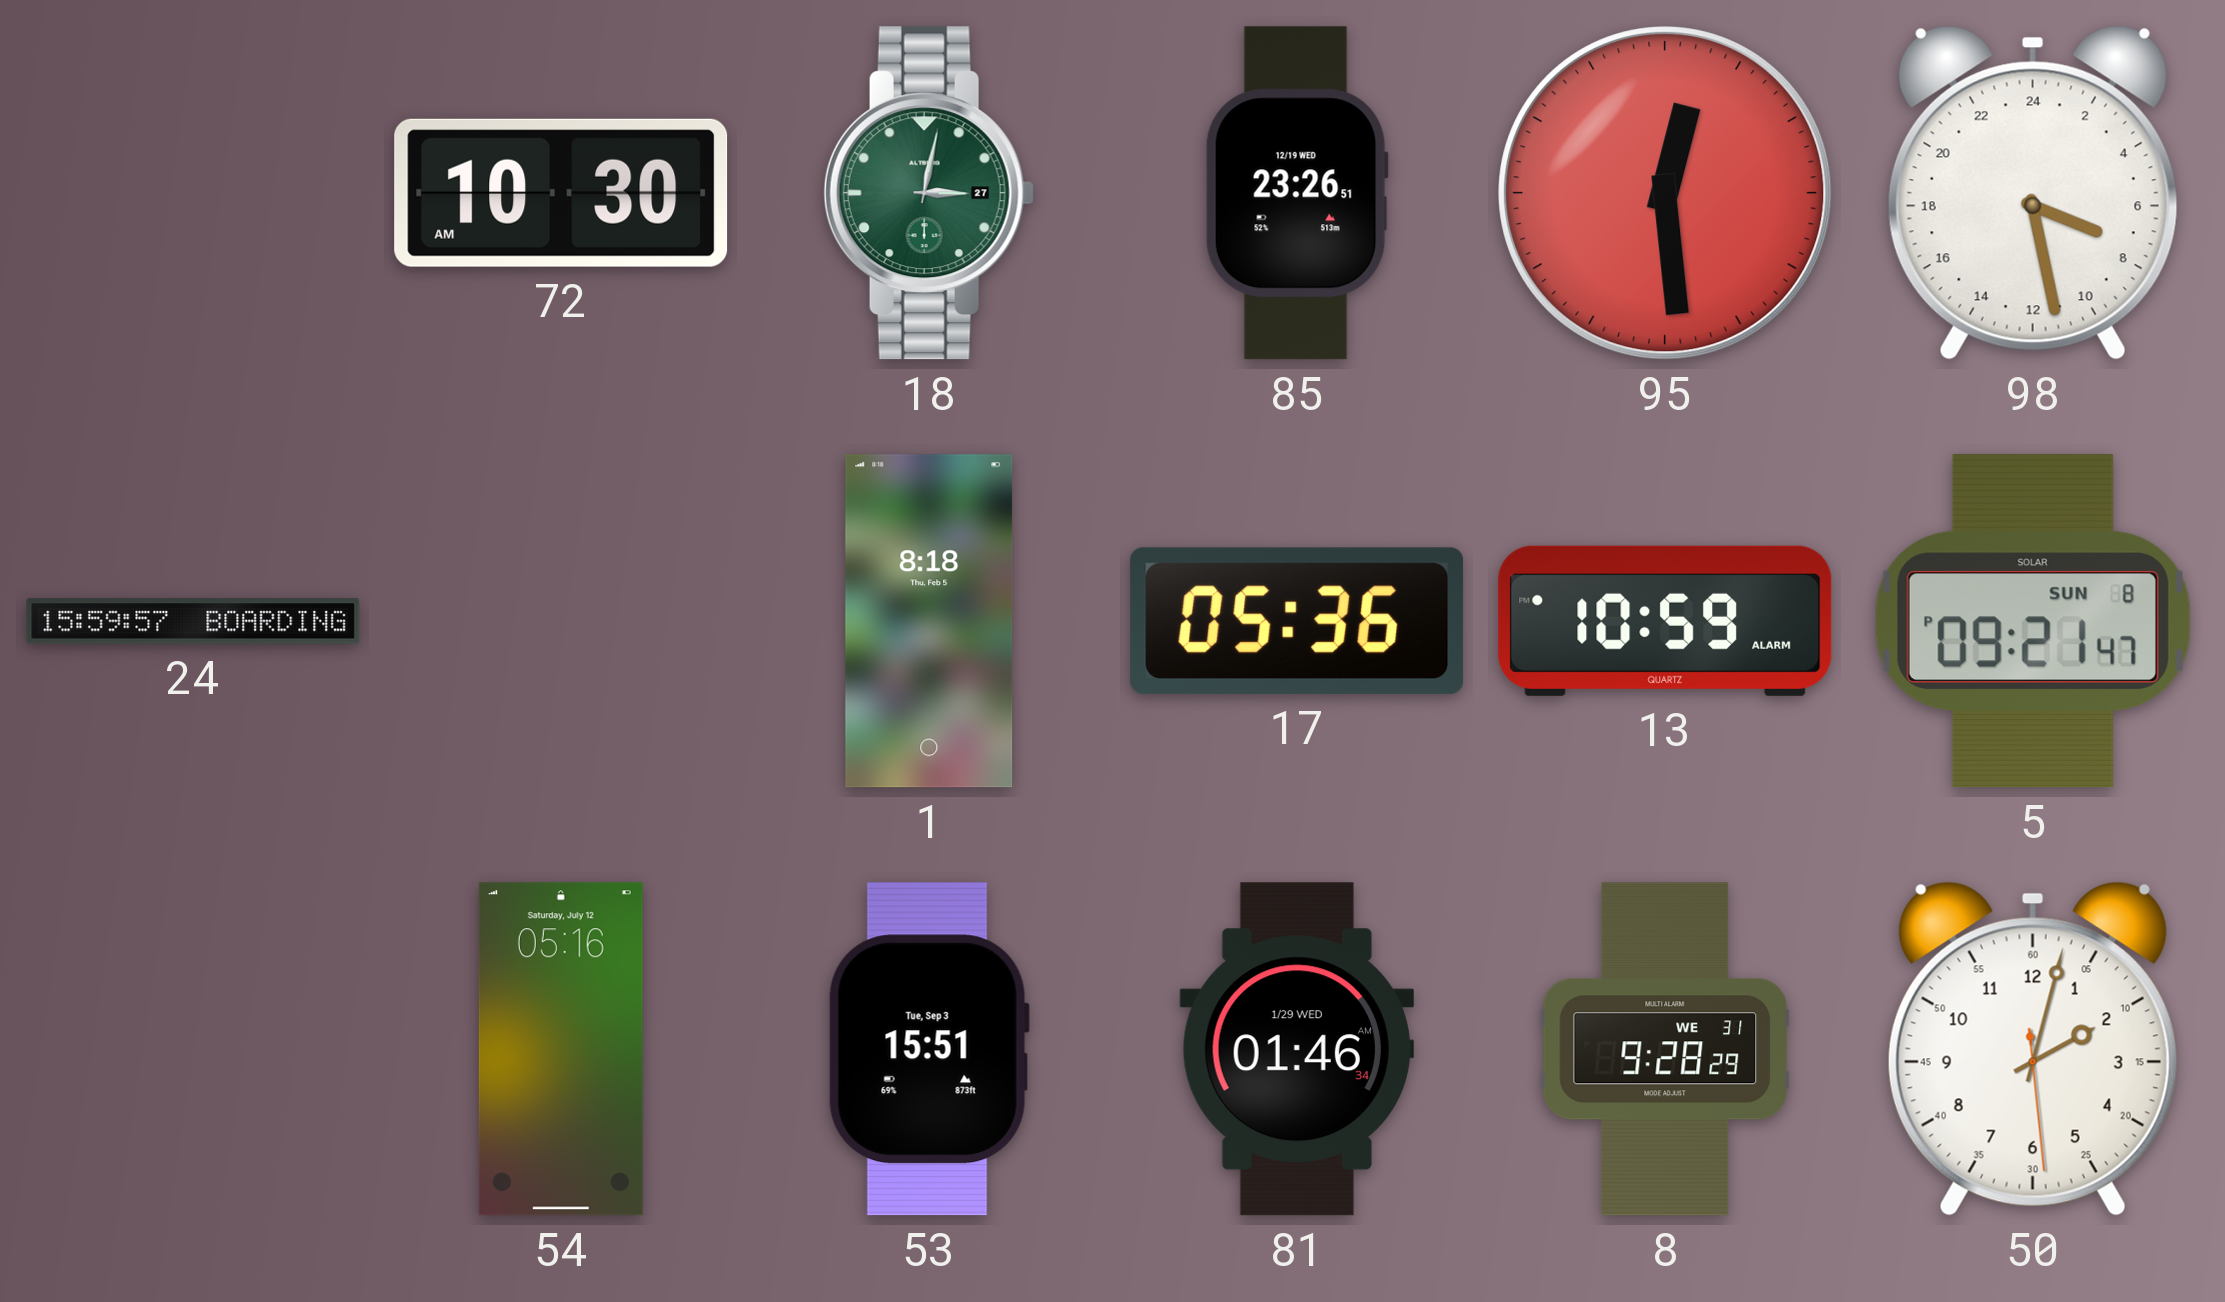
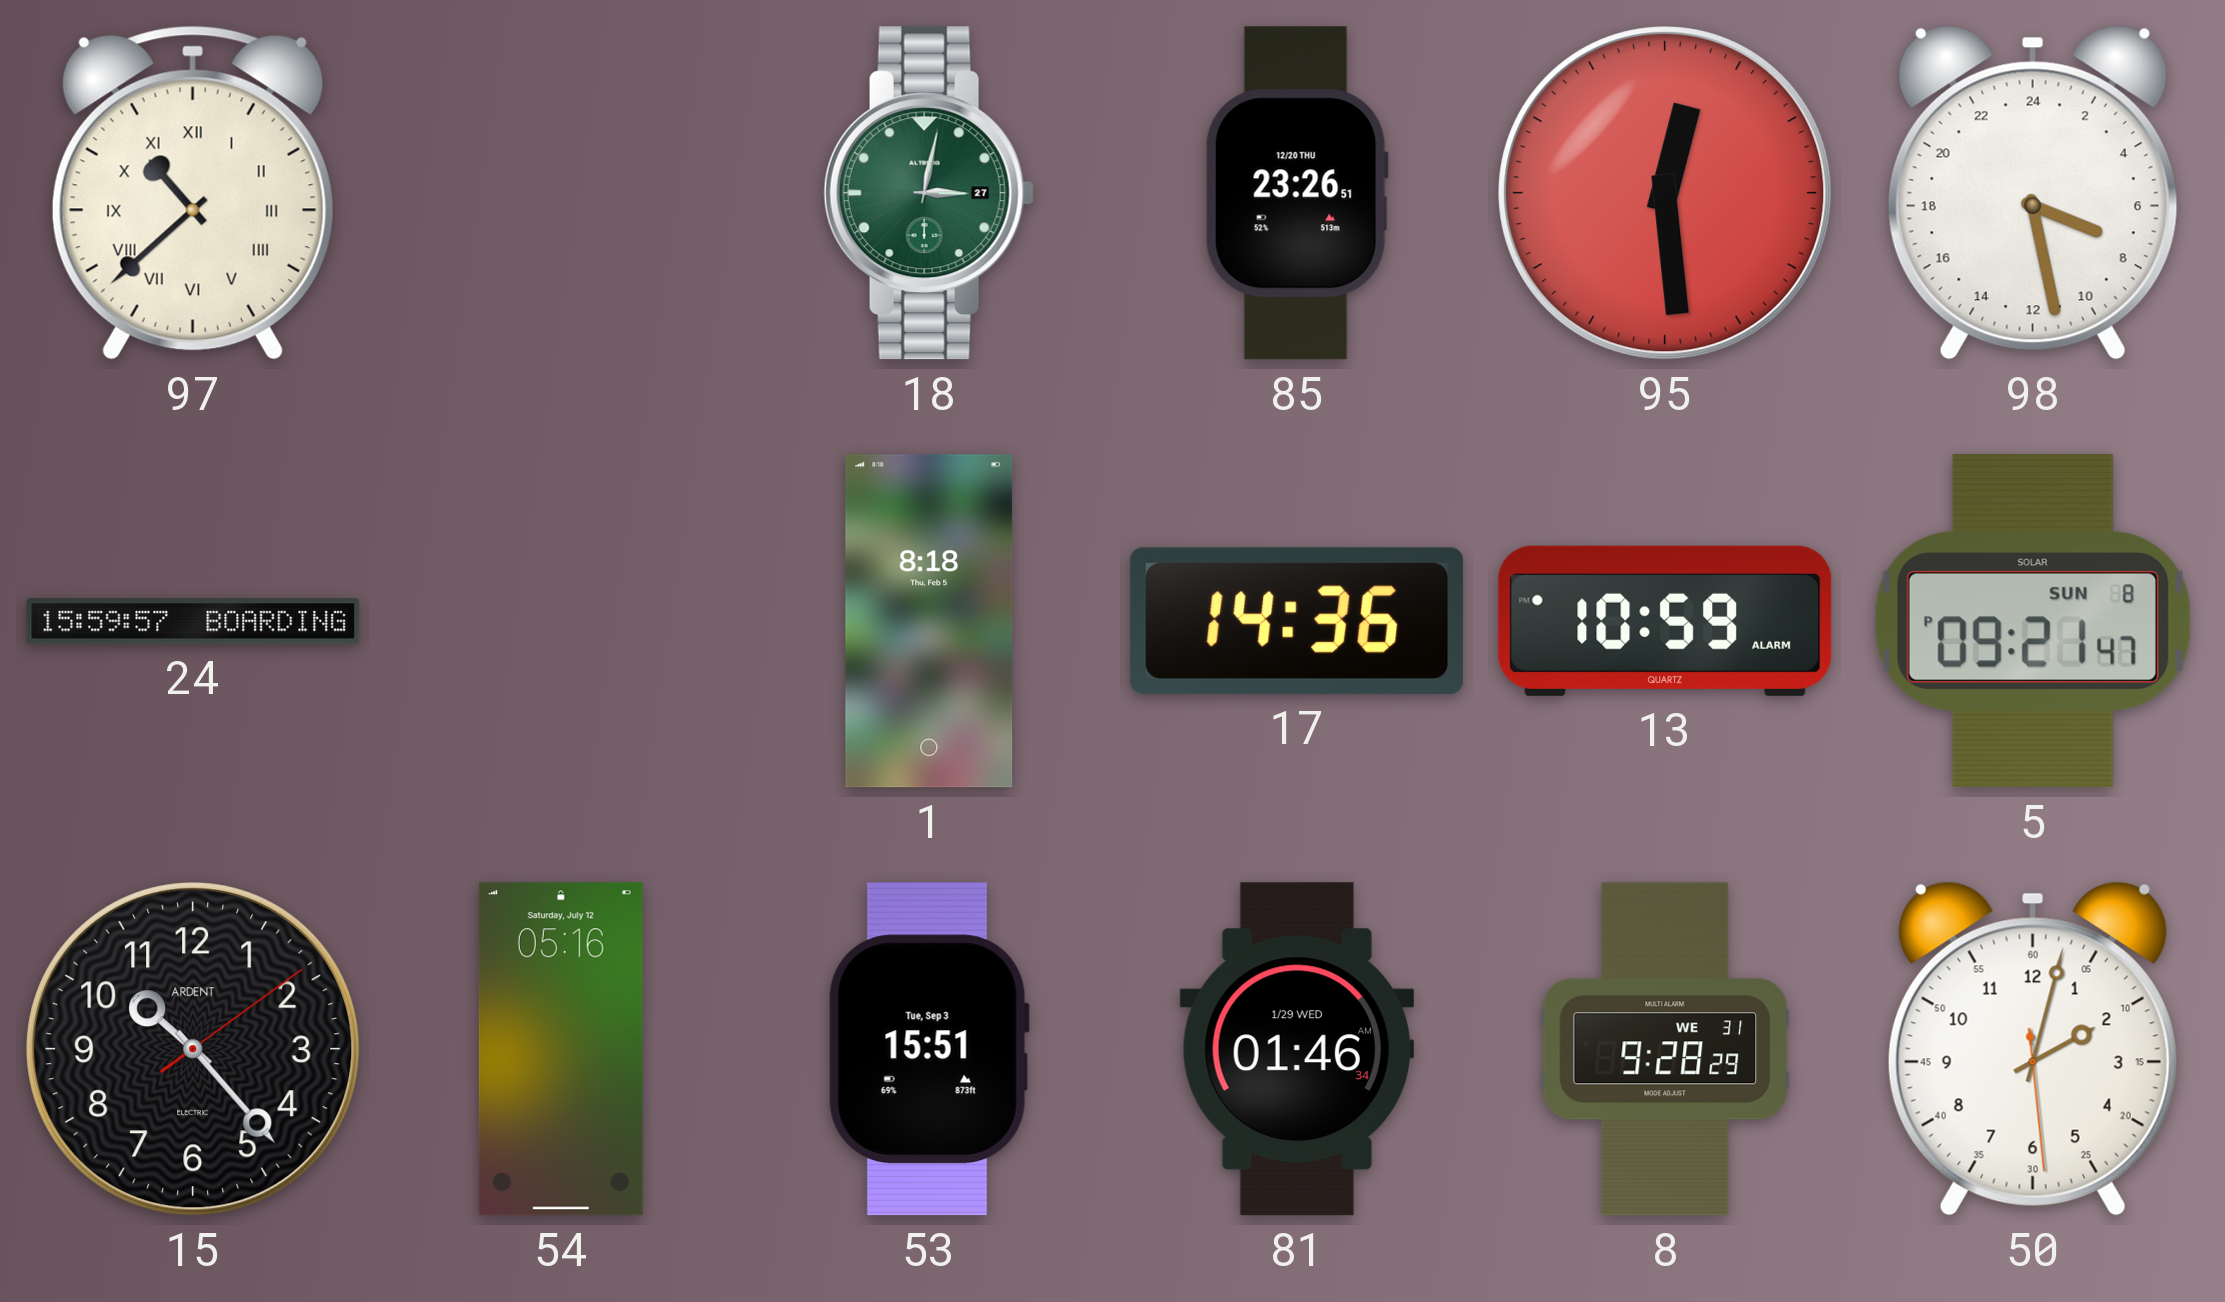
97: none -> 10:38 (193, 193)
72: 10:30 -> none (561, 193)
85 date: 12/19 WED -> 12/20 THU (1297, 193)
17: 05:36 -> 14:36 (1297, 621)
15: none -> 10:23 (193, 1049)
